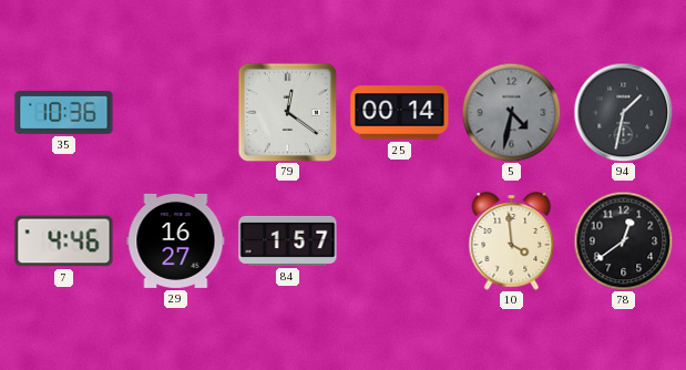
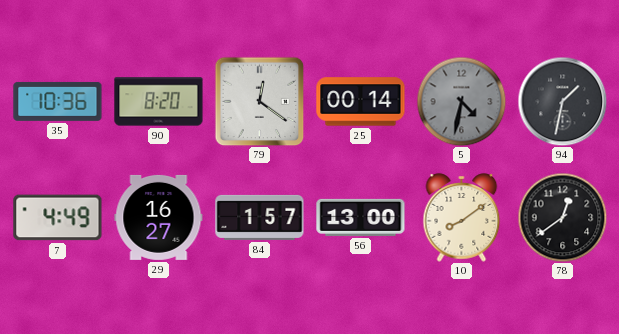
90: none -> 8:20 (159, 102)
7: 4:46 -> 4:49 (58, 218)
56: none -> 13:00 (361, 217)
10: 3:59 -> 8:09 (462, 218)
